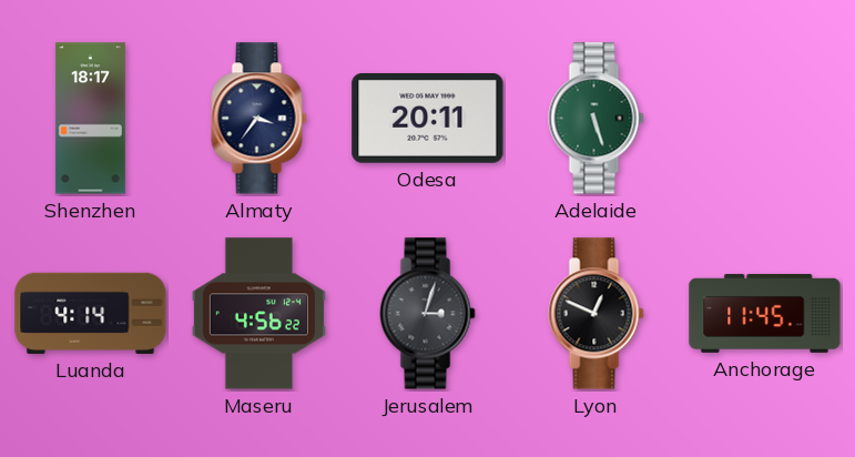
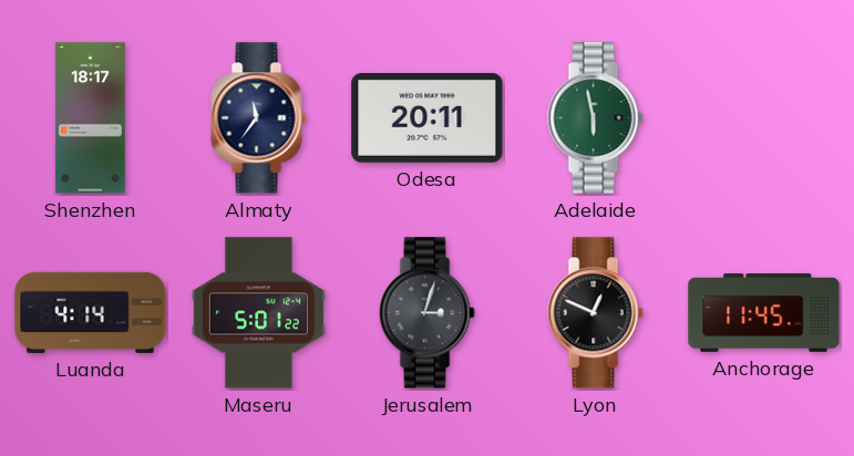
Almaty: 3:36 -> 11:36 (259, 118)
Adelaide: 5:27 -> 5:58 (596, 118)
Maseru: 4:56 -> 5:01 (258, 313)
